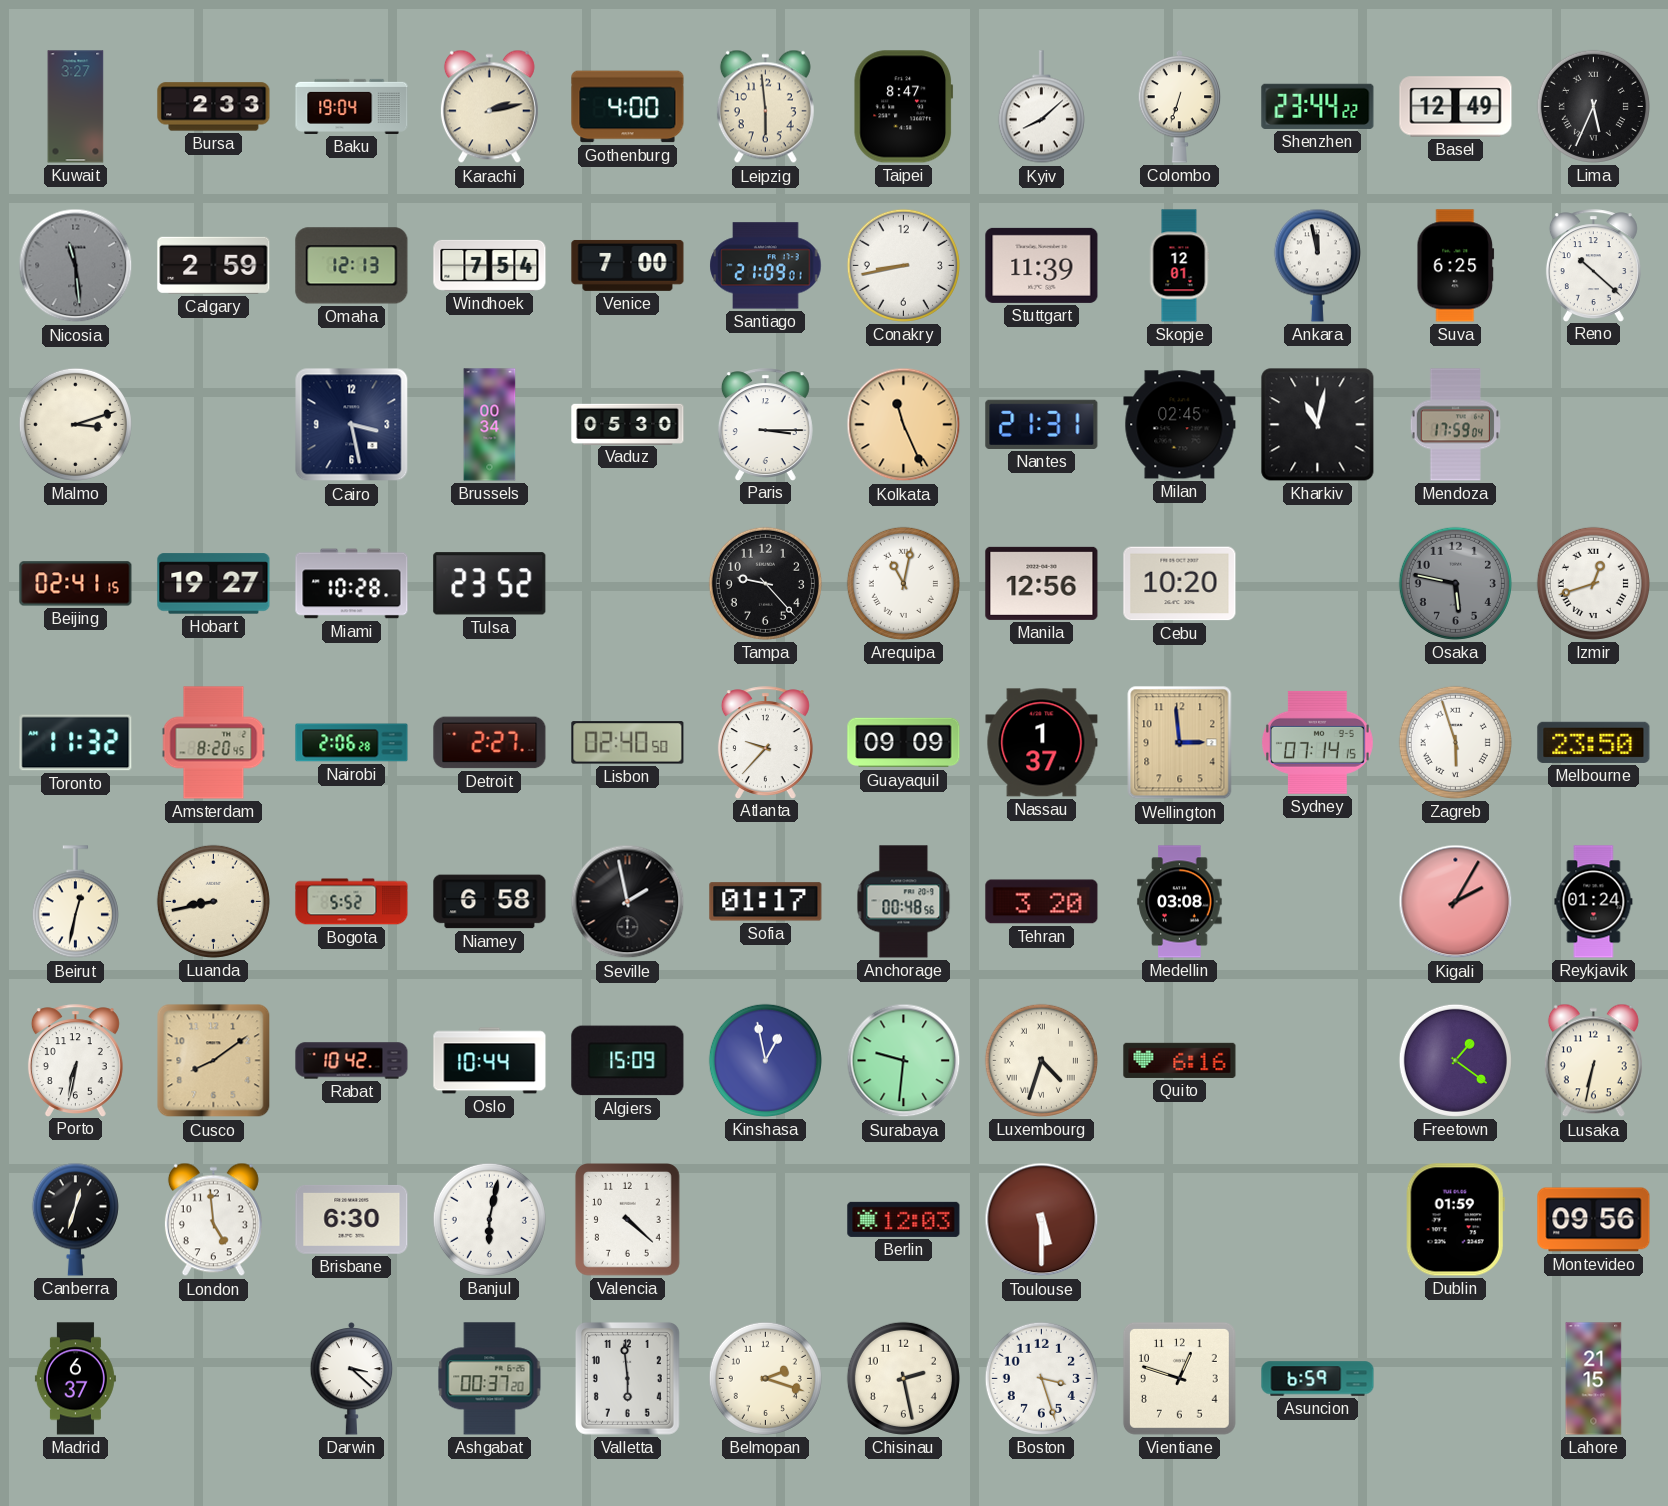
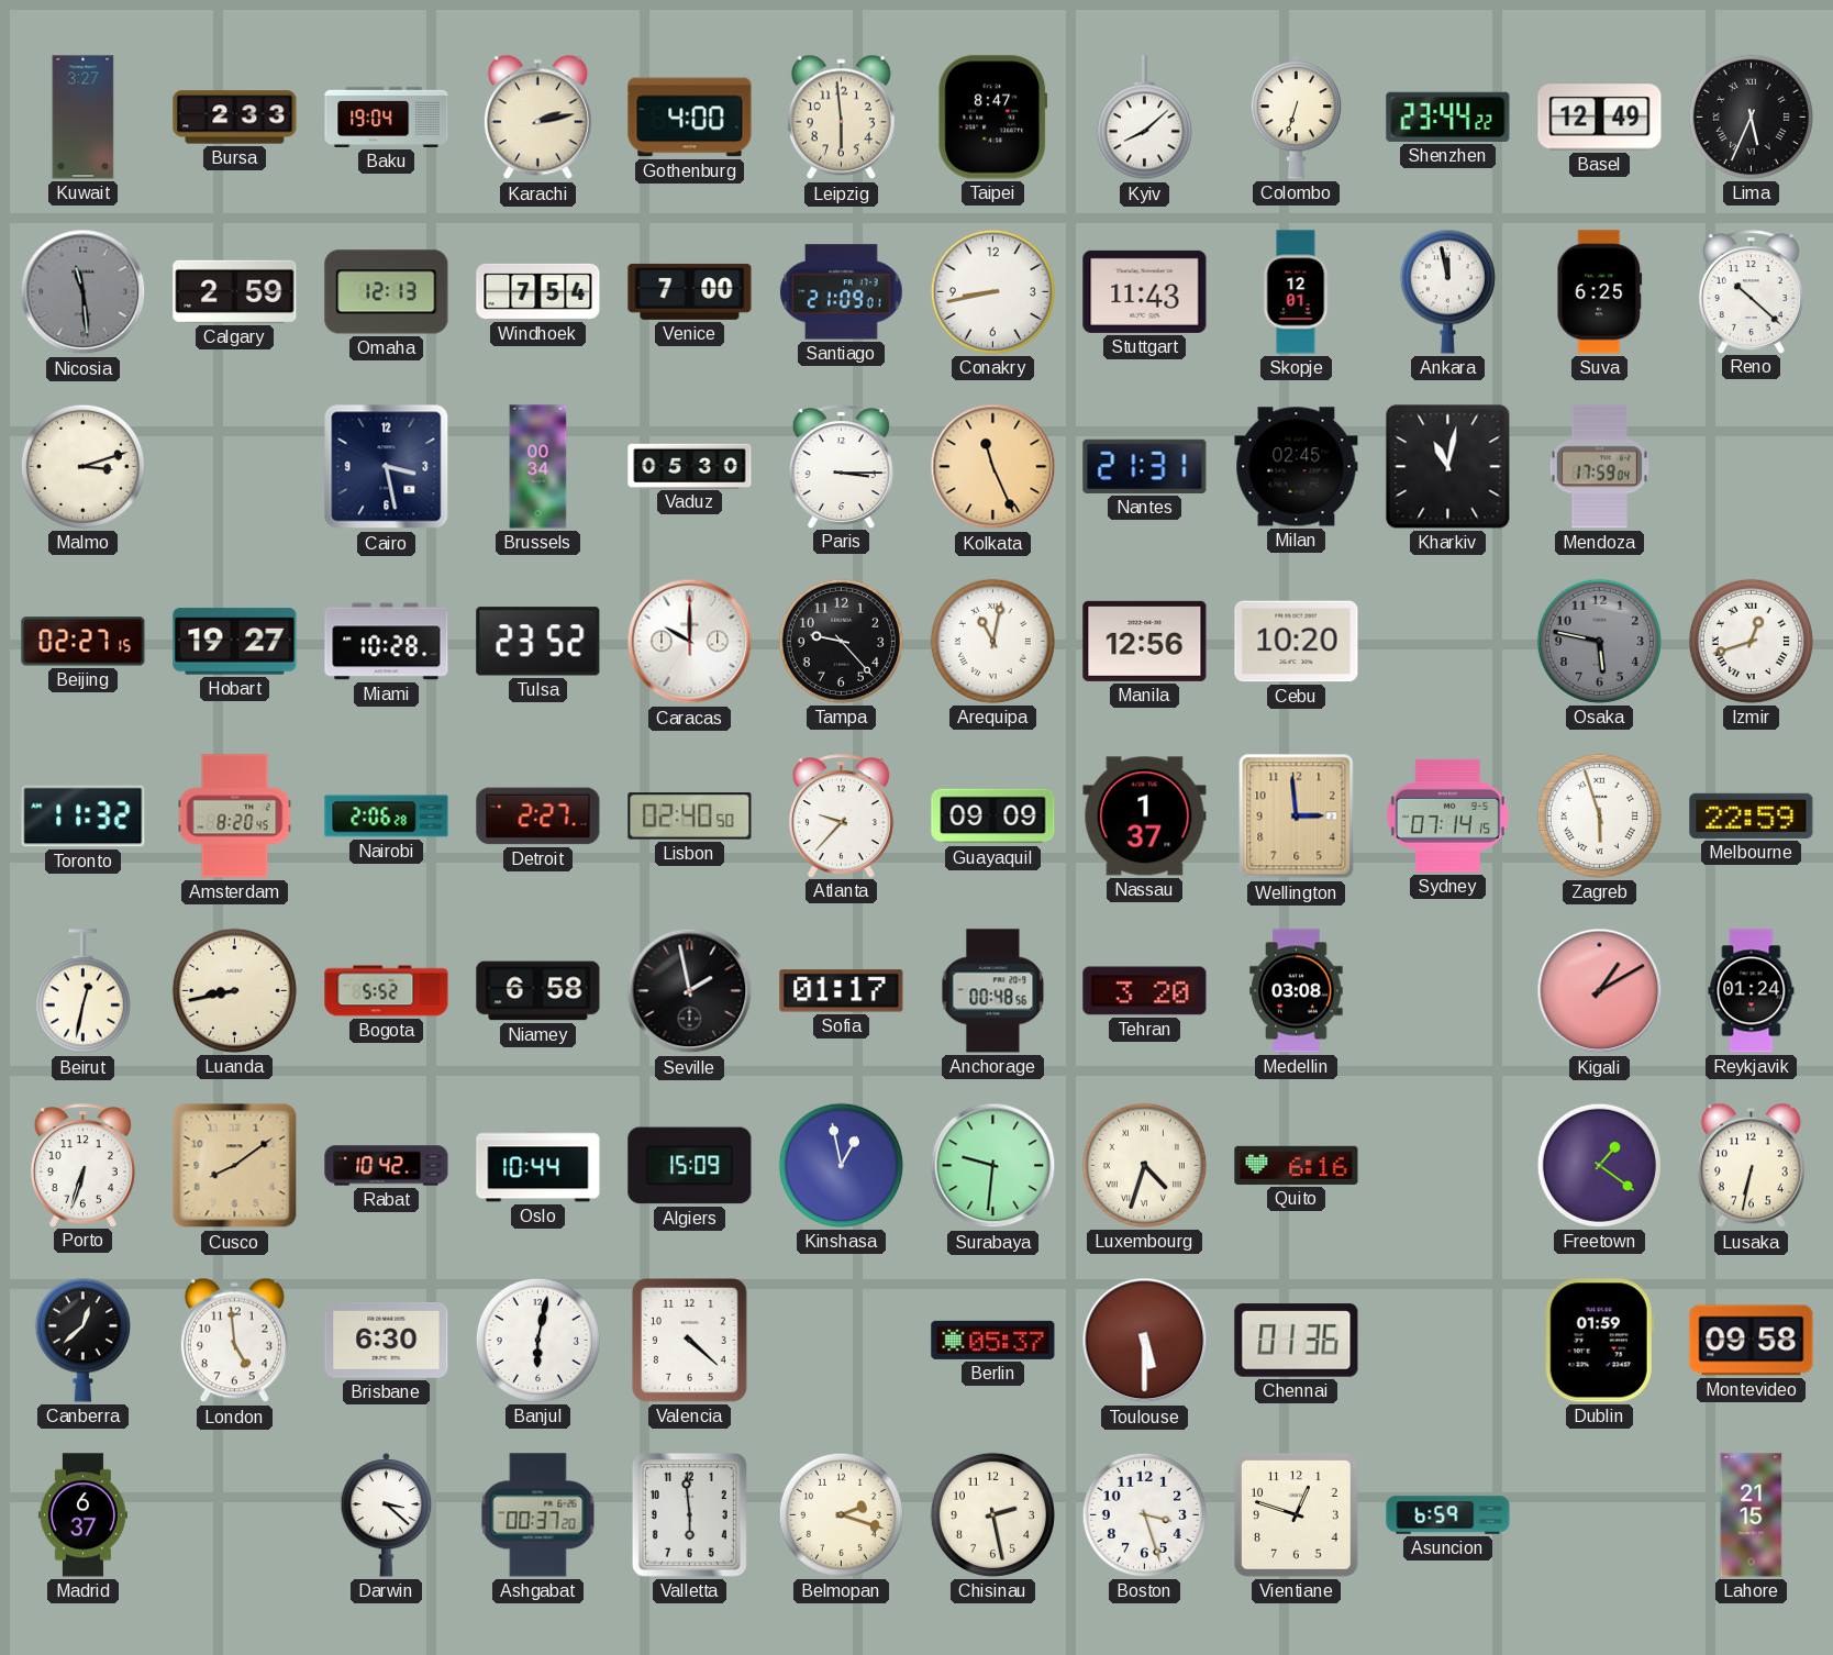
Stuttgart: 11:39 -> 11:43 (1145, 291)
Beijing: 02:41 -> 02:27 (84, 642)
Caracas: none -> 10:00 (690, 642)
Melbourne: 23:50 -> 22:59 (1752, 815)
Kigali: 2:05 -> 1:10 (1600, 991)
Porto: 6:32 -> 6:33 (82, 1165)
Canberra: 12:33 -> 12:38 (82, 1340)
Berlin: 12:03 -> 05:37 (993, 1340)
Chennai: none -> 01:36 (1297, 1341)
Montevideo: 09:56 -> 09:58 (1752, 1341)
